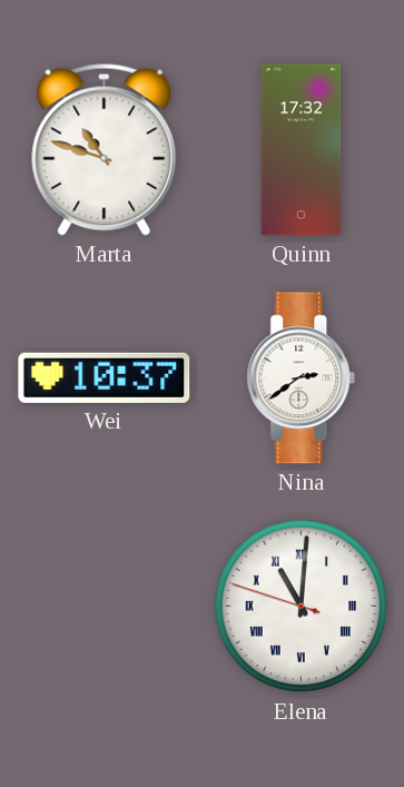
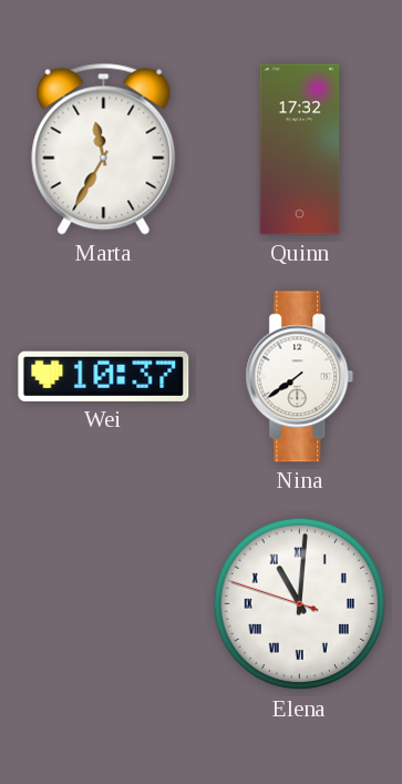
Marta: 10:48 -> 11:35 (104, 149)
Nina: 2:39 -> 7:39 (300, 377)
